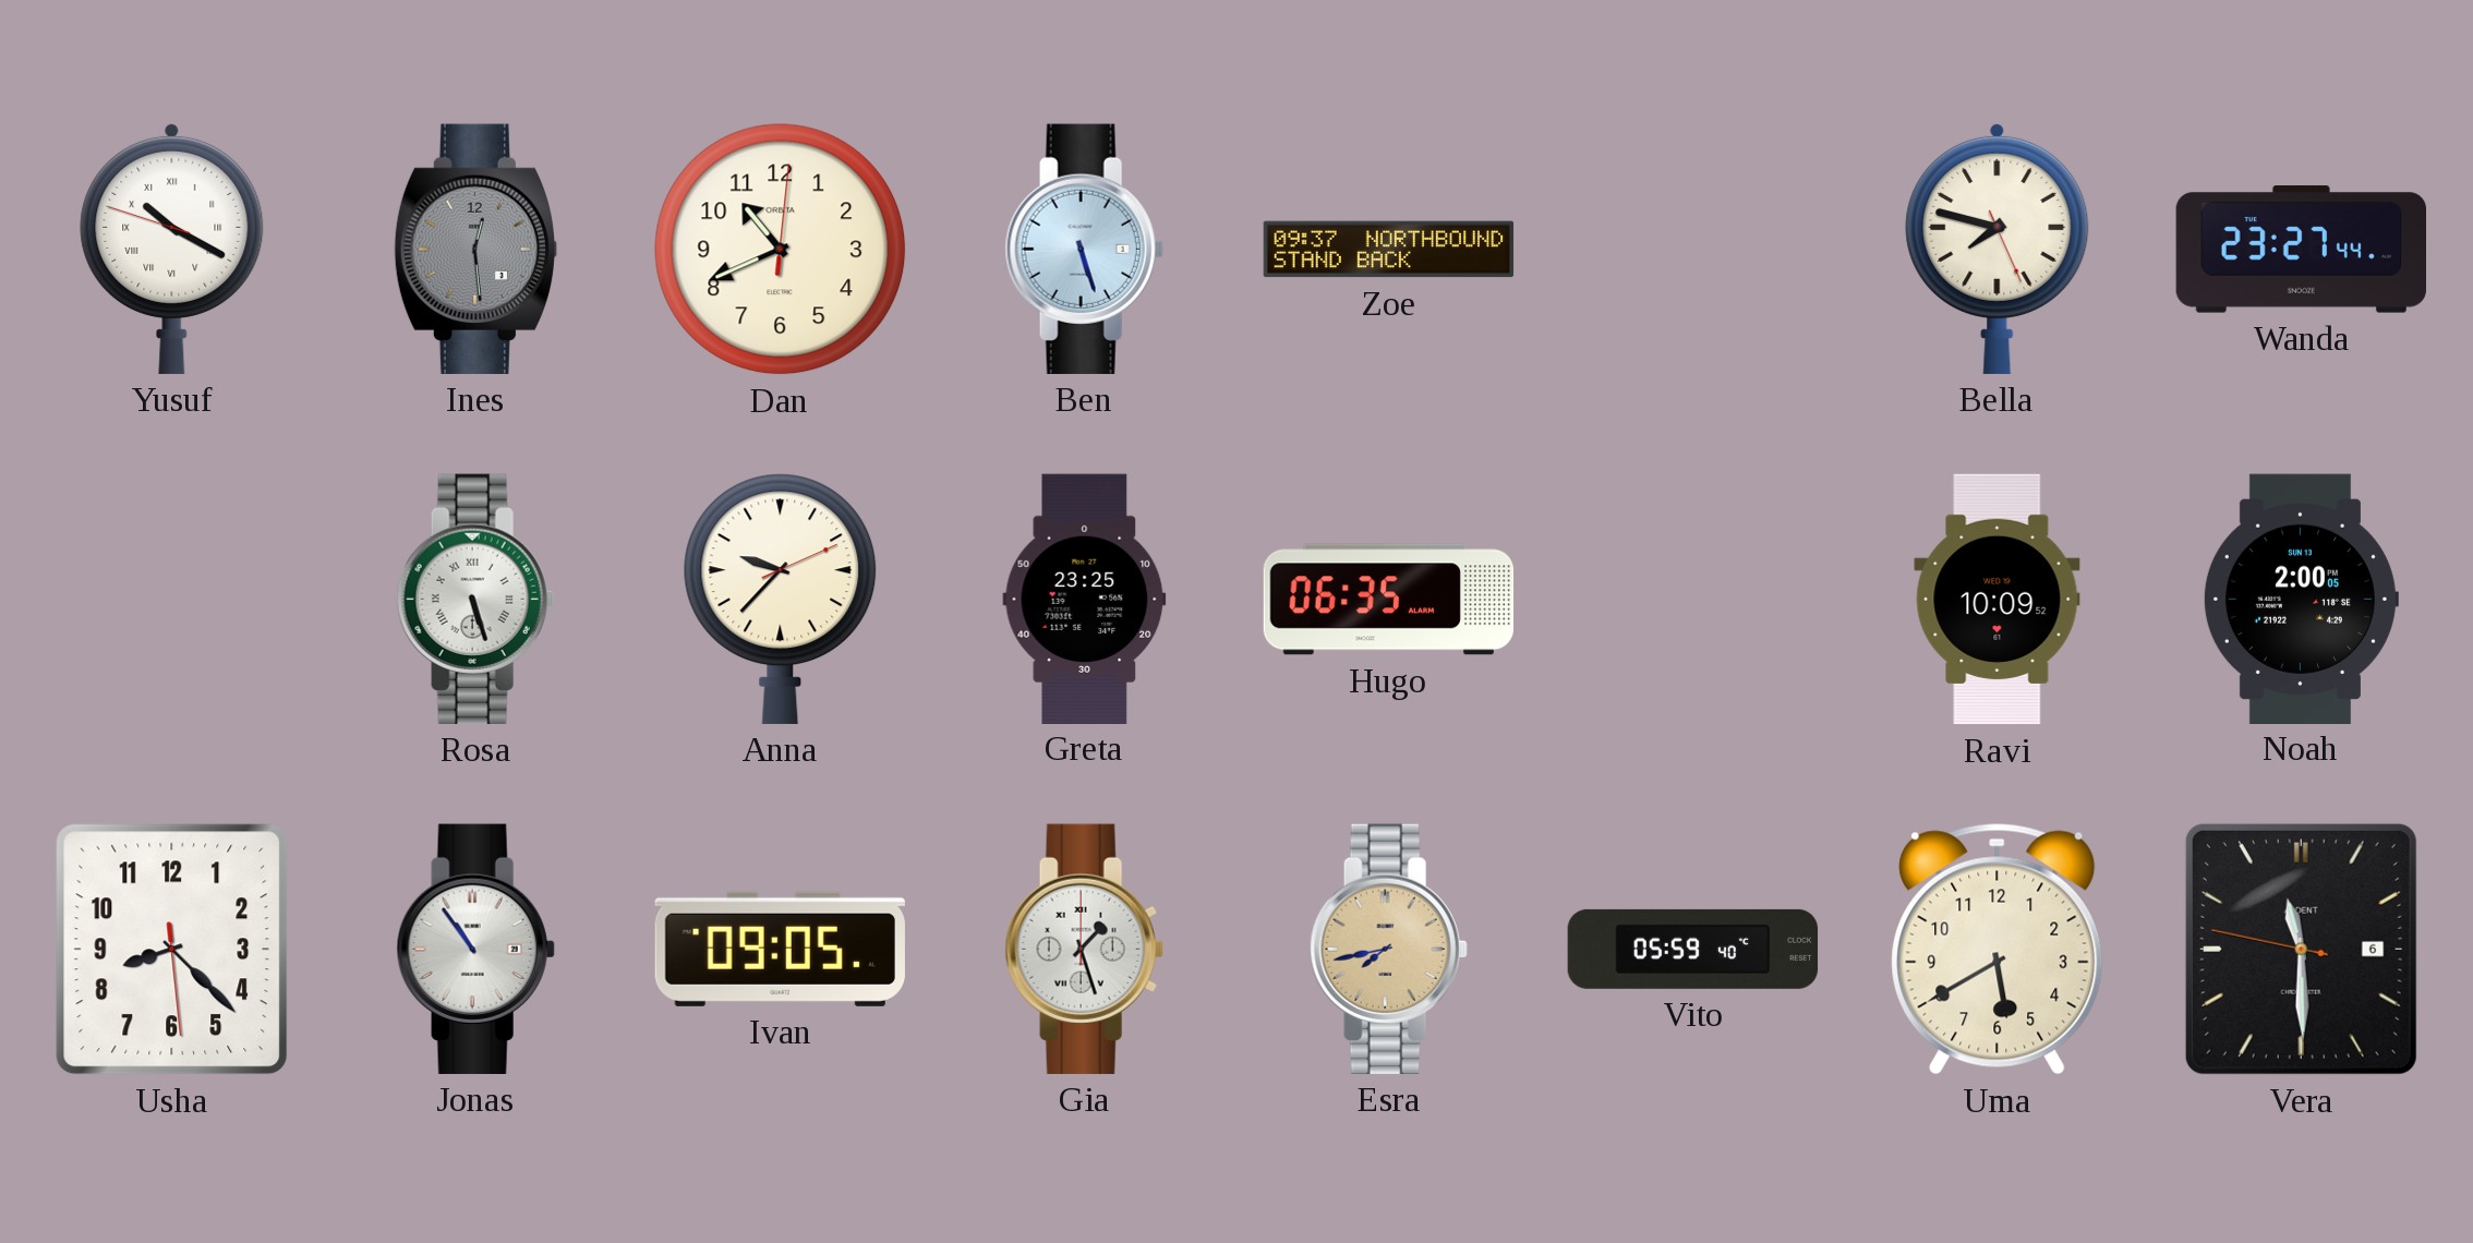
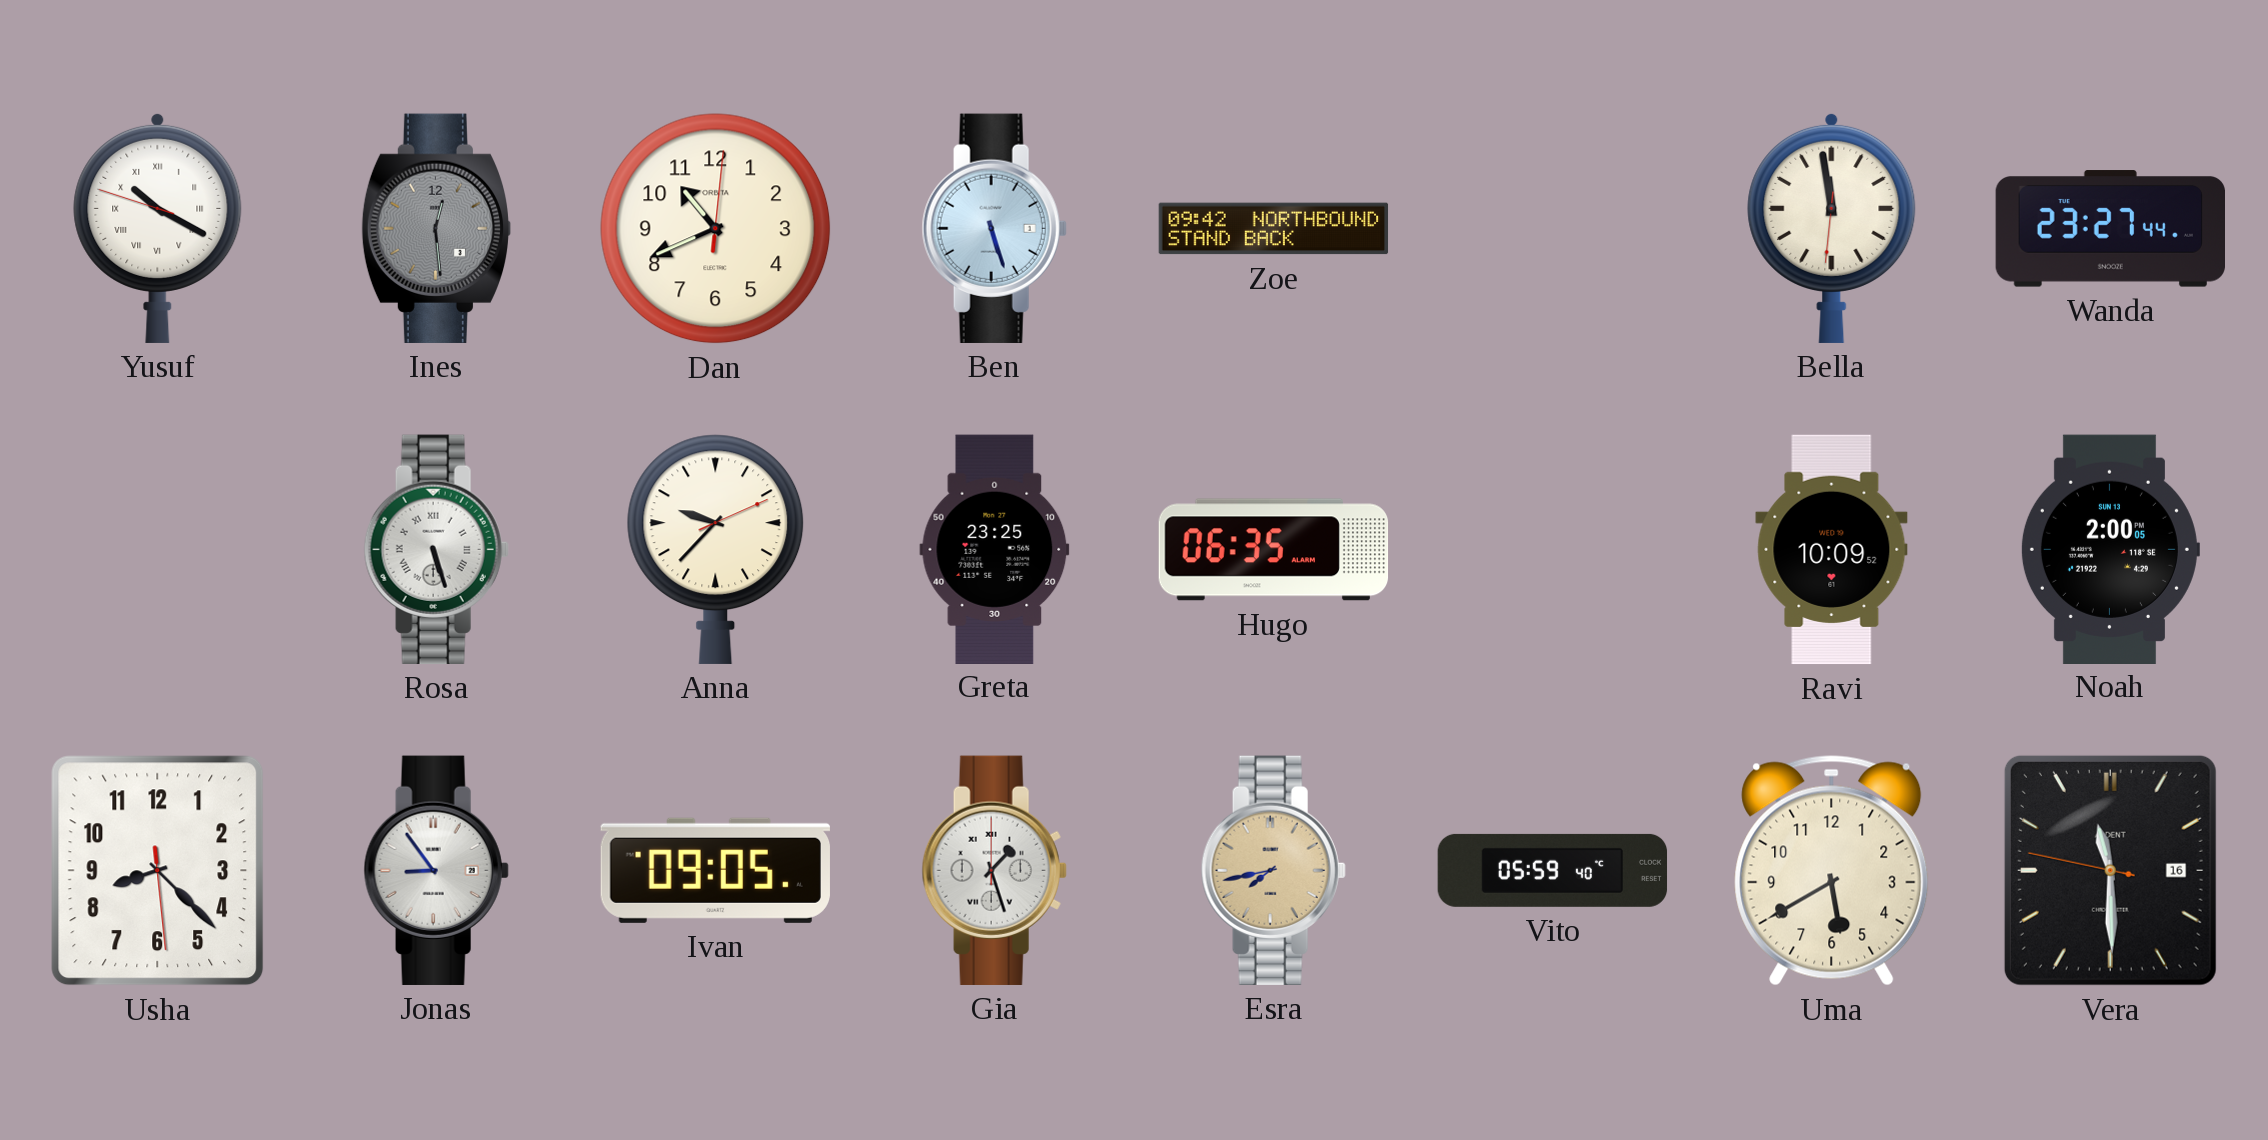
Zoe: 09:37 -> 09:42 (1274, 229)
Bella: 7:47 -> 11:58 (1832, 228)
Jonas: 10:54 -> 8:54 (436, 870)
Vera date: 6 -> 16 (2110, 870)
